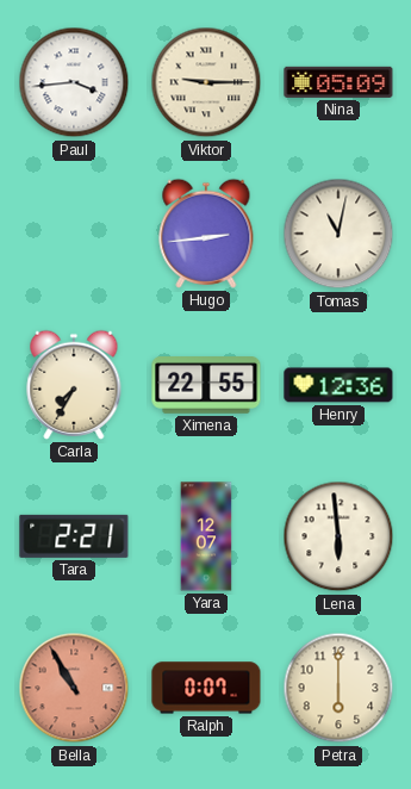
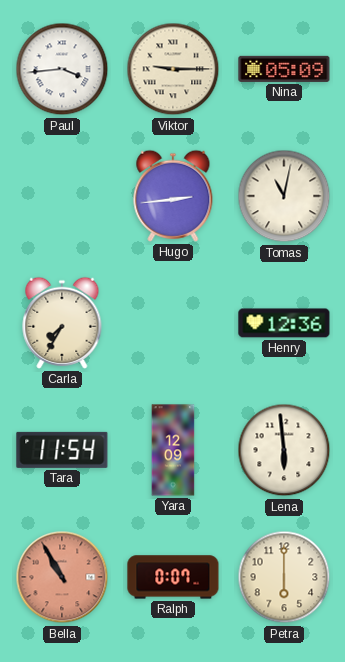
Ximena: 22:55 -> none (206, 386)
Tara: 2:21 -> 11:54 (62, 450)
Yara: 12:07 -> 12:09 (173, 450)
